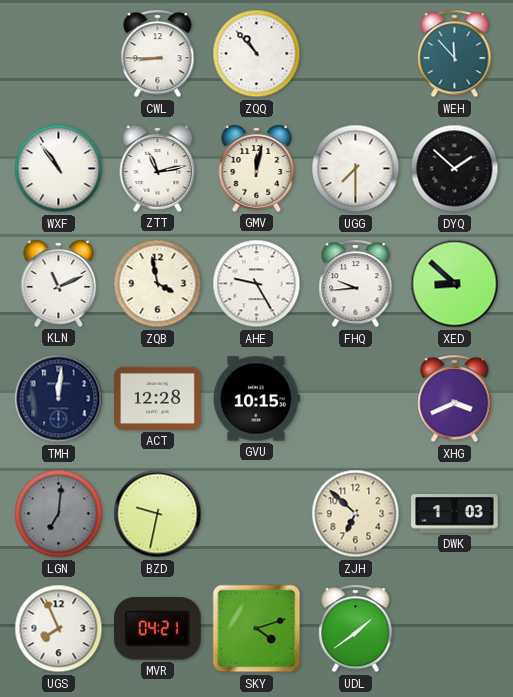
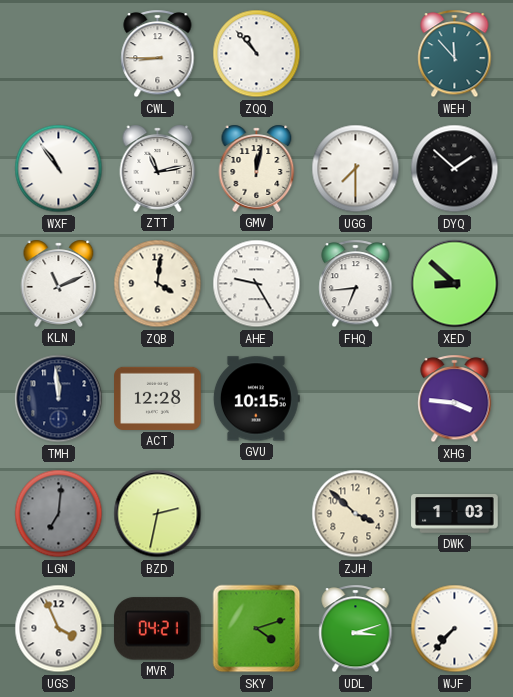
ZQB: 3:58 -> 4:01 (158, 284)
FHQ: 9:44 -> 6:44 (356, 284)
TMH: 12:01 -> 11:59 (59, 399)
XHG: 3:41 -> 3:46 (455, 399)
BZD: 9:32 -> 2:32 (158, 514)
ZJH: 6:52 -> 3:52 (356, 514)
UGS: 7:56 -> 3:56 (59, 629)
UDL: 1:39 -> 3:12 (356, 629)
WJF: none -> 7:37 (455, 629)
